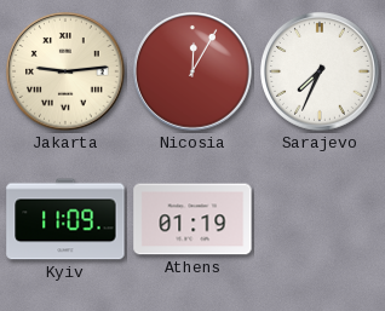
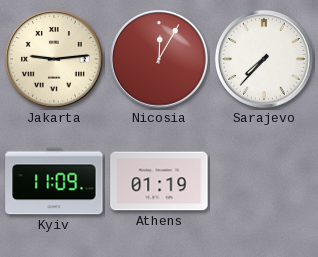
Sarajevo: 7:34 -> 7:37 (265, 60)
